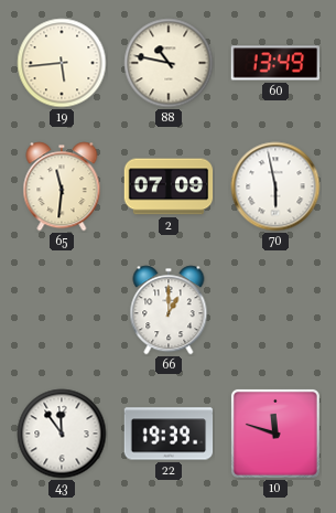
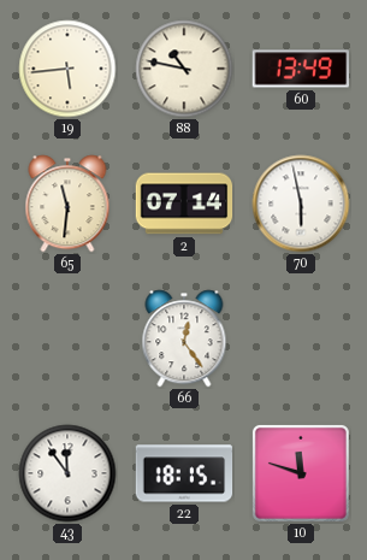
2: 07:09 -> 07:14 (184, 204)
66: 1:00 -> 12:24 (184, 338)
22: 19:39 -> 18:15 (184, 473)
